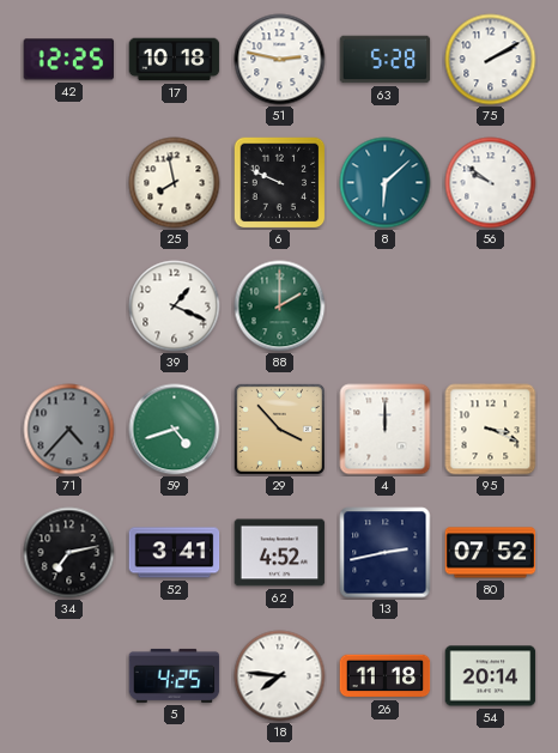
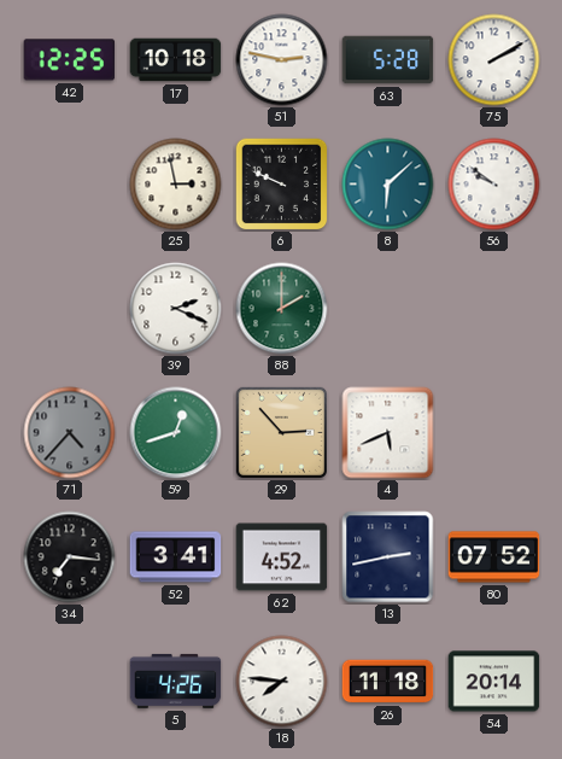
25: 7:58 -> 2:58 (176, 185)
39: 1:19 -> 2:19 (176, 309)
59: 4:42 -> 12:42 (176, 433)
29: 3:53 -> 2:53 (281, 432)
4: 12:00 -> 5:41 (388, 433)
95: 3:19 -> none (491, 430)
34: 7:13 -> 7:16 (70, 557)
5: 4:25 -> 4:26 (176, 681)
